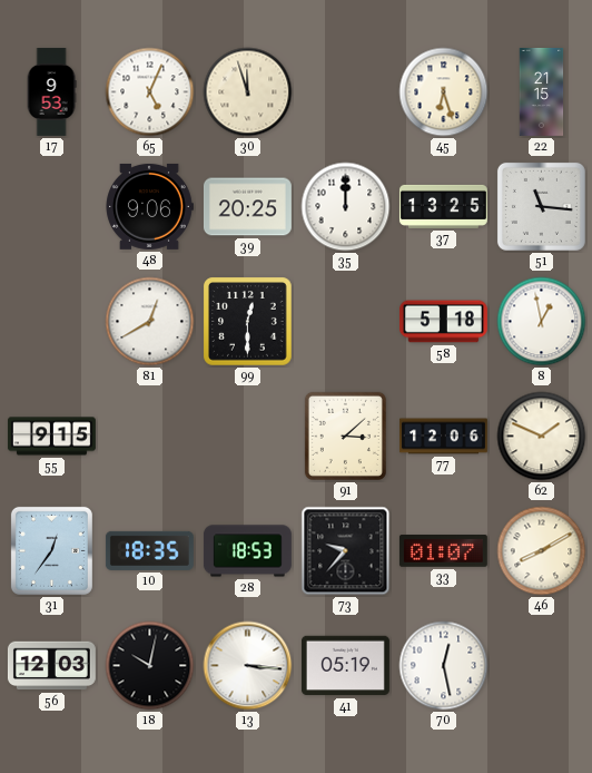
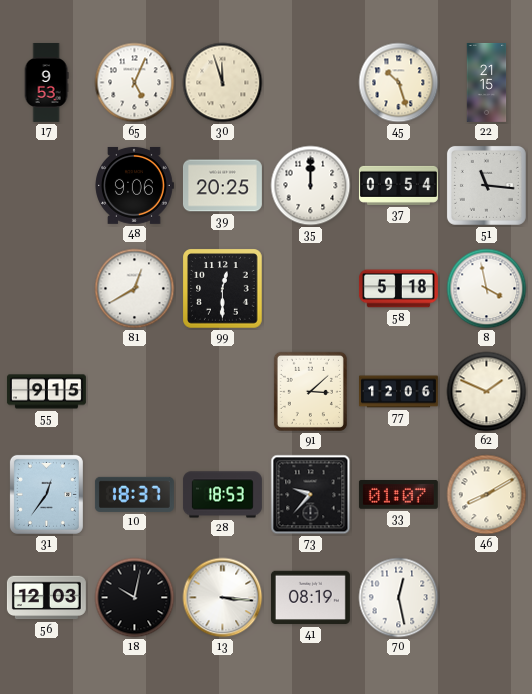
45: 6:27 -> 10:27 (399, 83)
37: 13:25 -> 09:54 (398, 185)
8: 12:58 -> 3:58 (487, 289)
10: 18:35 -> 18:37 (134, 494)
41: 05:19 -> 08:19 (310, 598)
